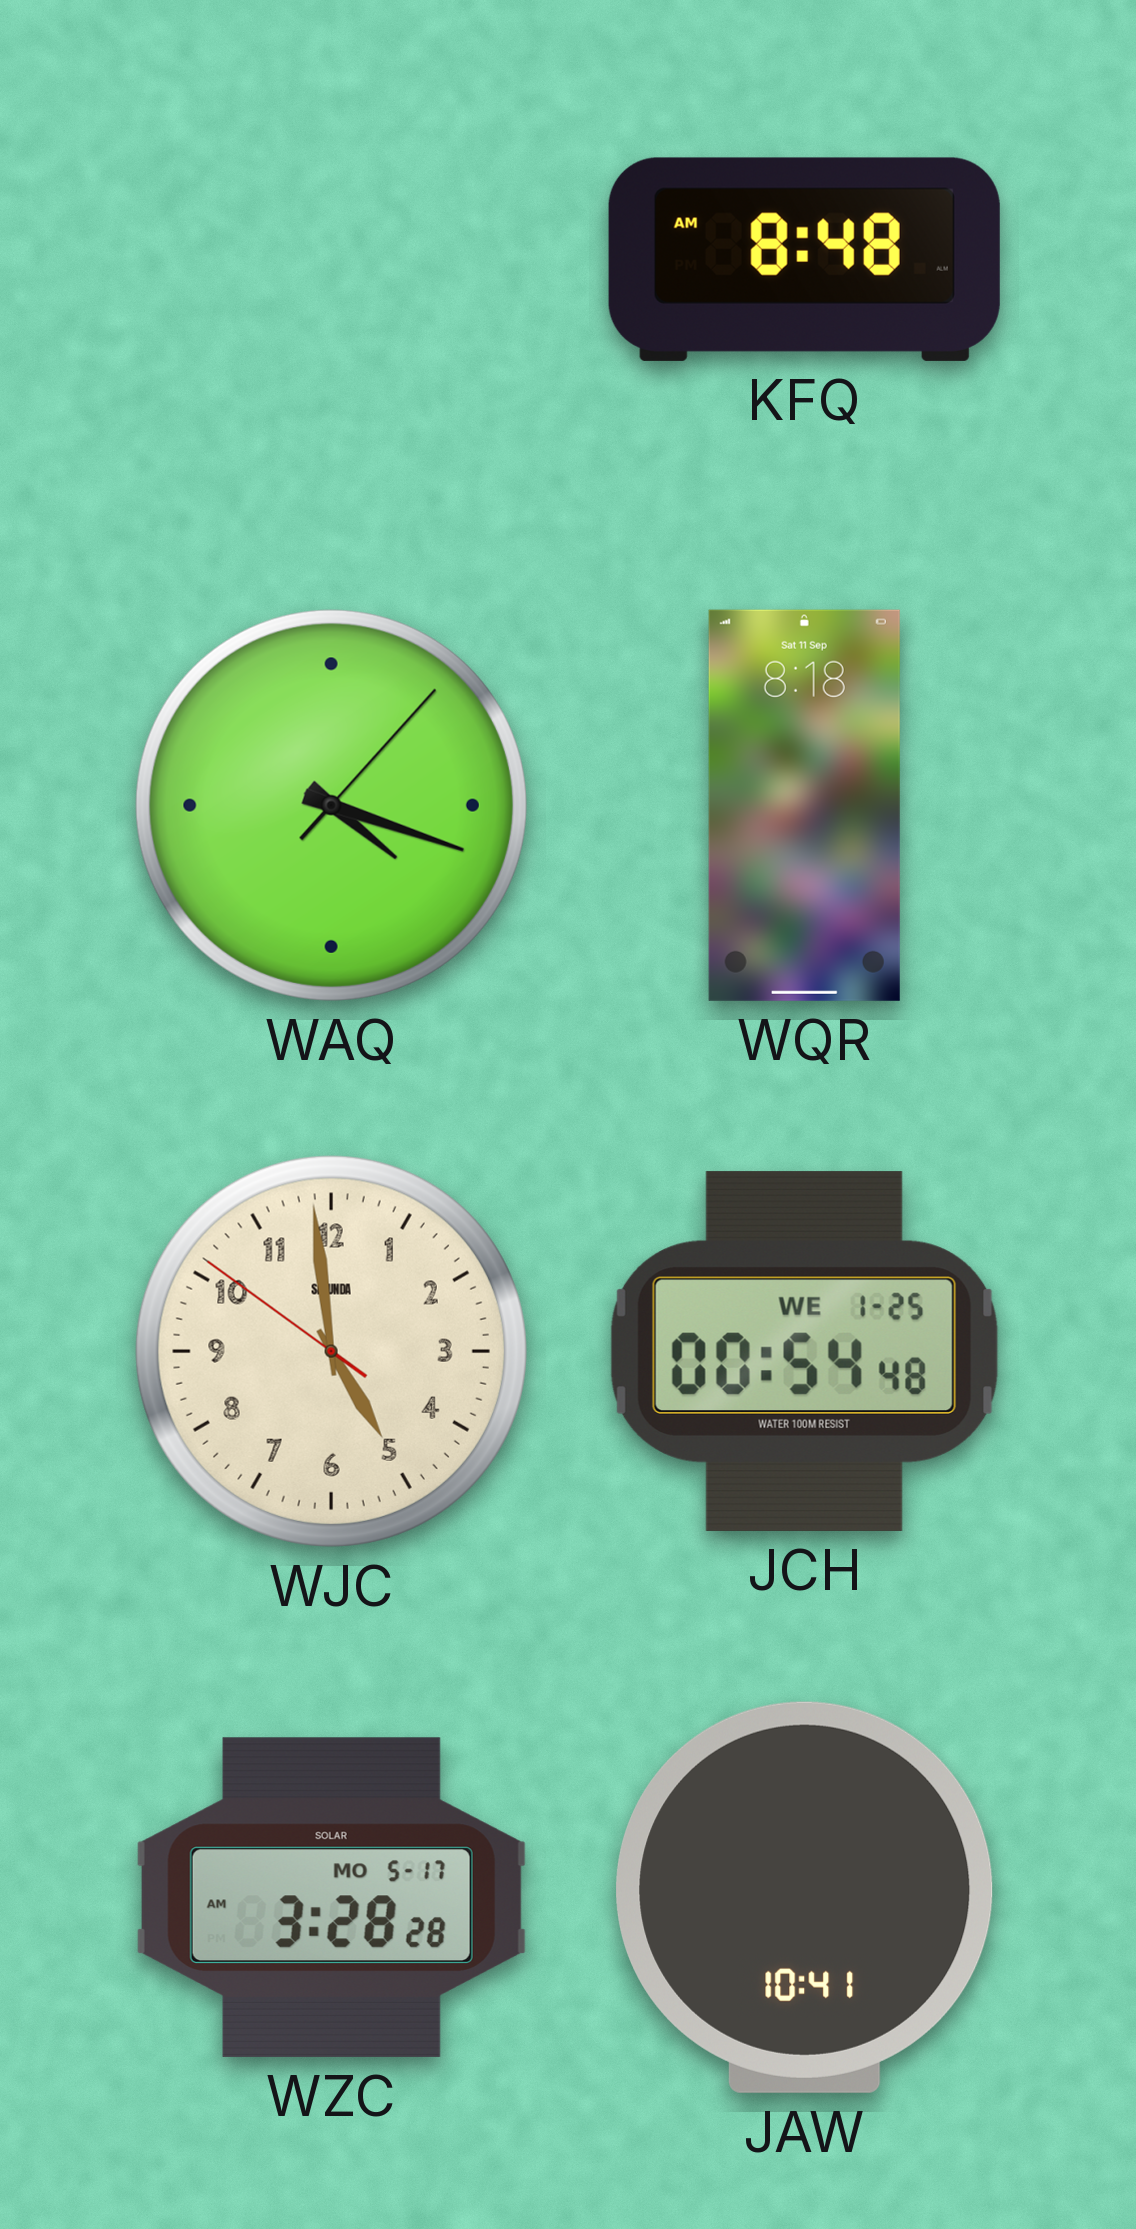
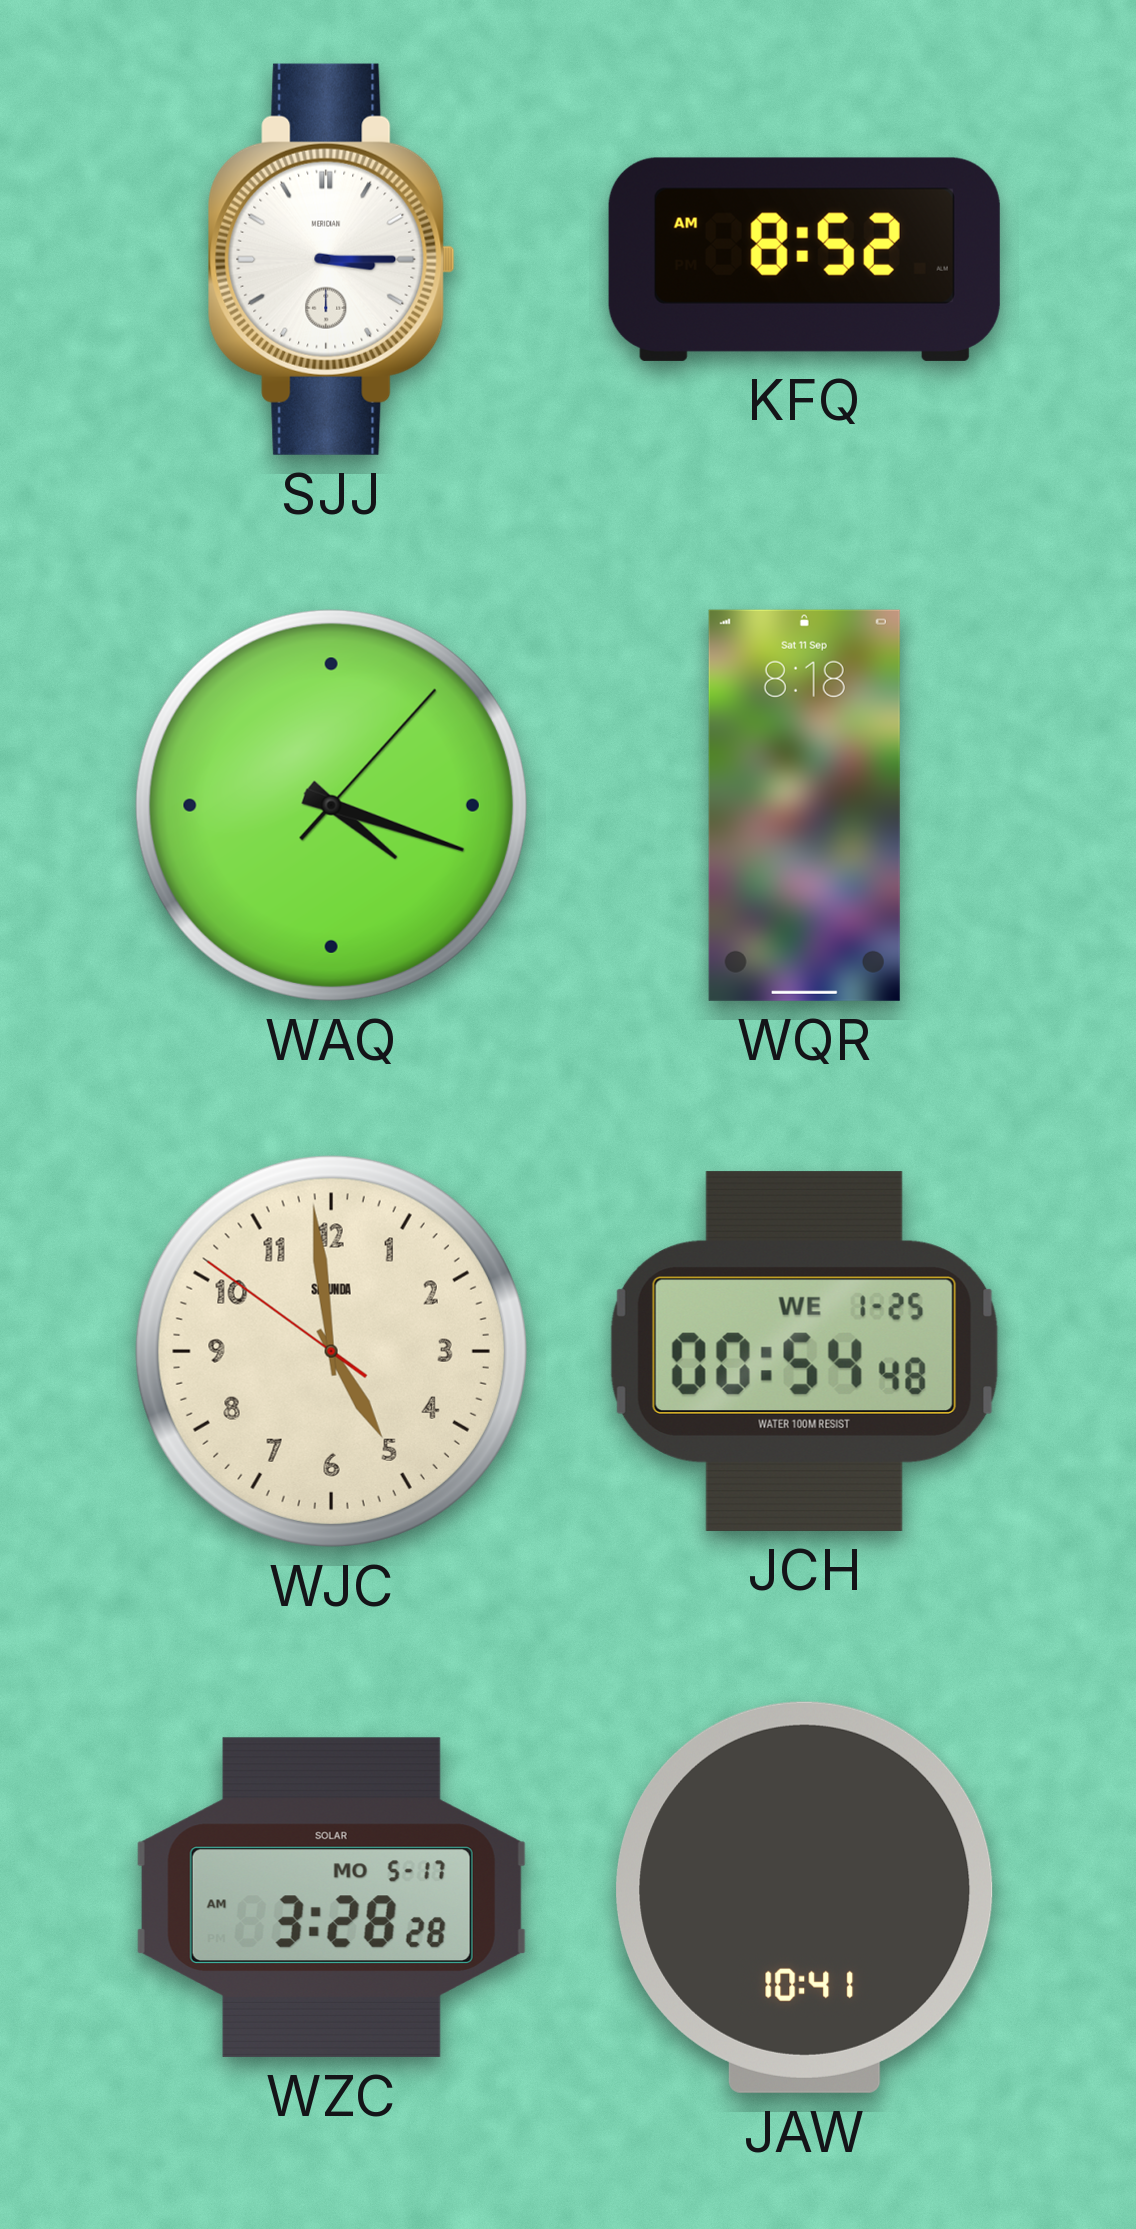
SJJ: none -> 3:15 (331, 259)
KFQ: 8:48 -> 8:52 (804, 259)
